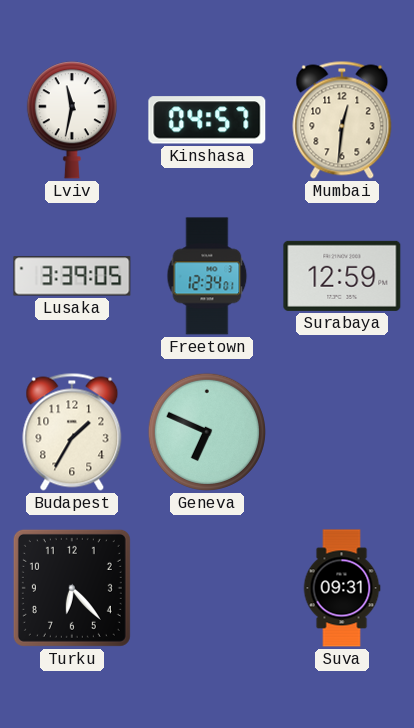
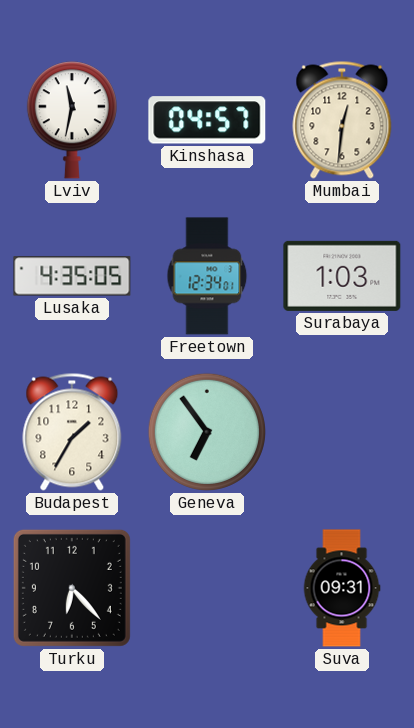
Lusaka: 3:39 -> 4:35 (72, 276)
Surabaya: 12:59 -> 1:03 (342, 276)
Geneva: 6:49 -> 6:54 (207, 432)
